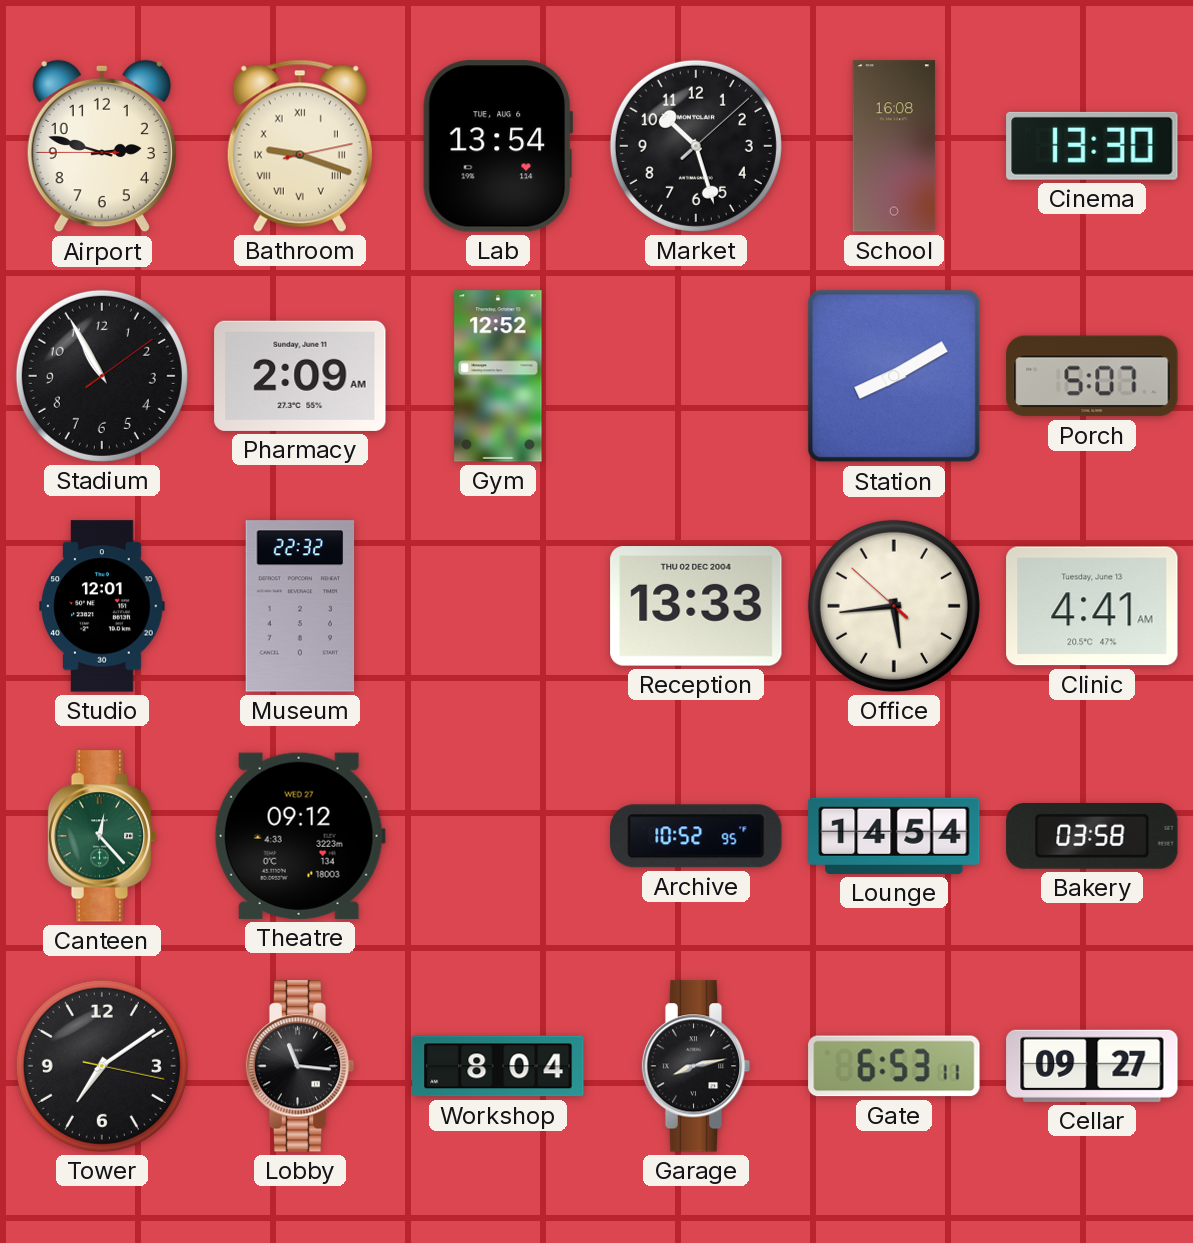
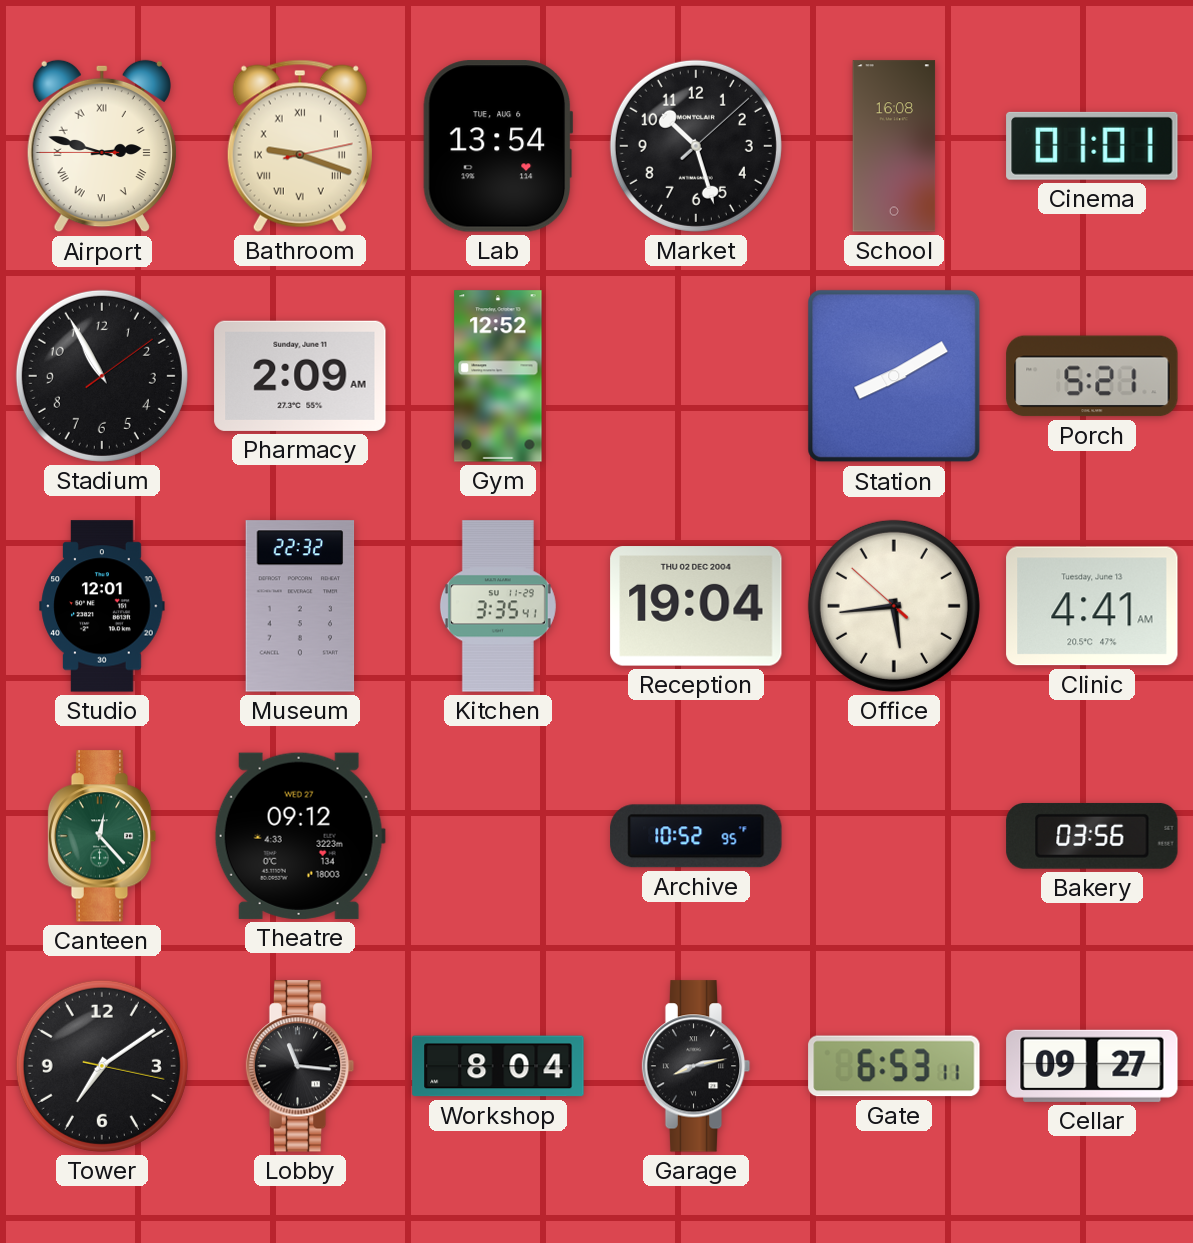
Airport numerals: Arabic -> Roman (102, 146)
Cinema: 13:30 -> 01:01 (1092, 146)
Porch: 5:07 -> 5:21 (1092, 376)
Kitchen: none -> 3:35 (498, 606)
Reception: 13:33 -> 19:04 (696, 606)
Lounge: 14:54 -> none (894, 836)
Bakery: 03:58 -> 03:56 (1092, 836)
